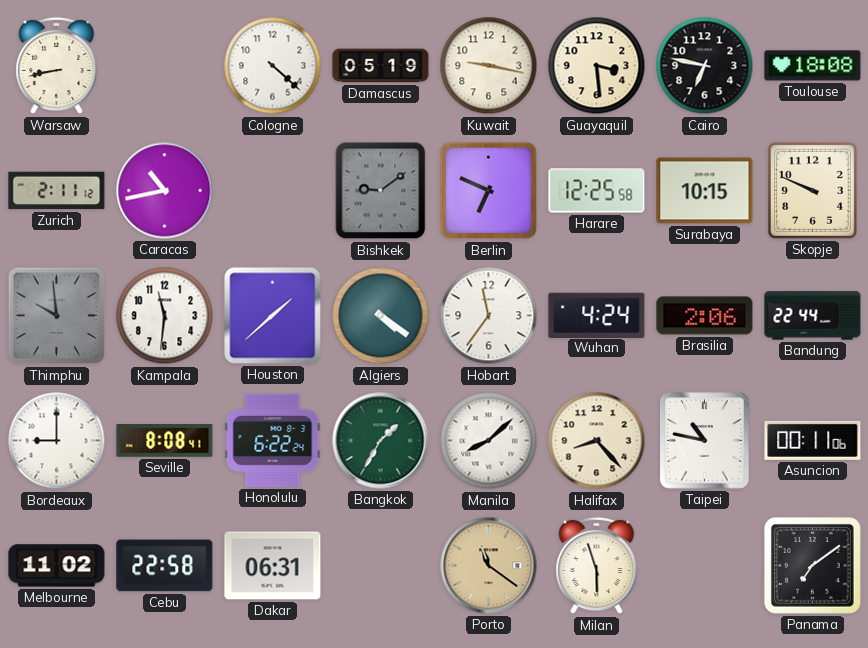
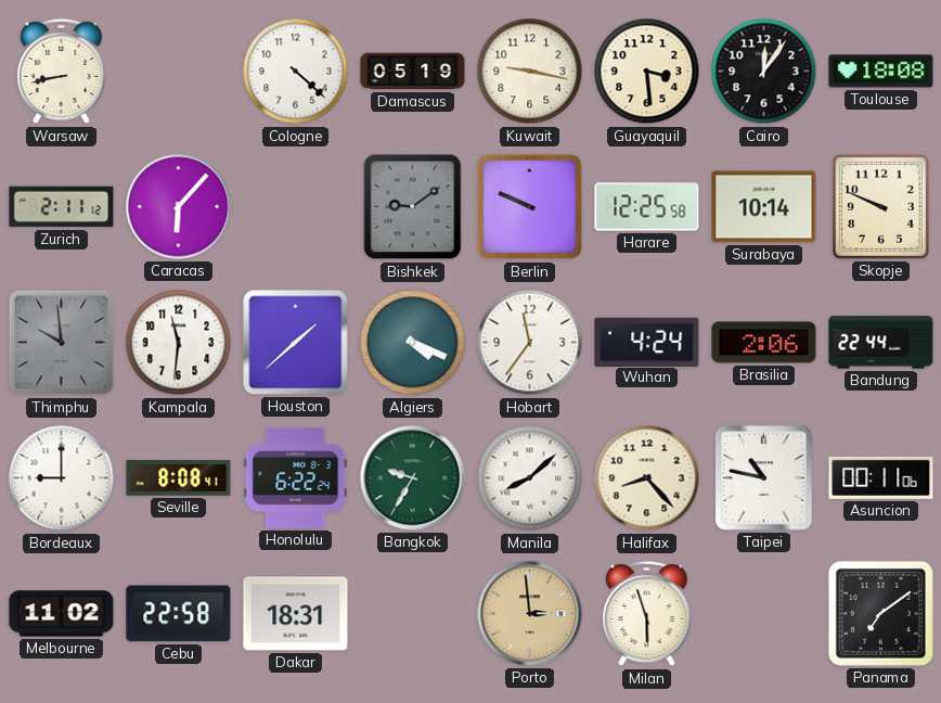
Cairo: 6:47 -> 12:06 (764, 72)
Caracas: 10:43 -> 6:07 (179, 207)
Berlin: 6:49 -> 9:49 (530, 207)
Surabaya: 10:15 -> 10:14 (764, 207)
Algiers: 4:21 -> 4:19 (413, 343)
Bangkok: 1:35 -> 9:35 (413, 478)
Dakar: 06:31 -> 18:31 (296, 614)
Porto: 11:21 -> 2:59 (530, 614)
